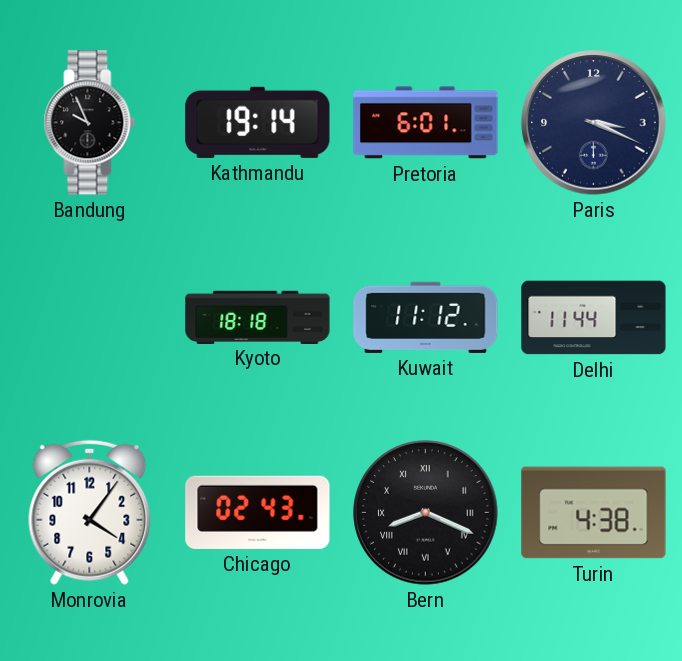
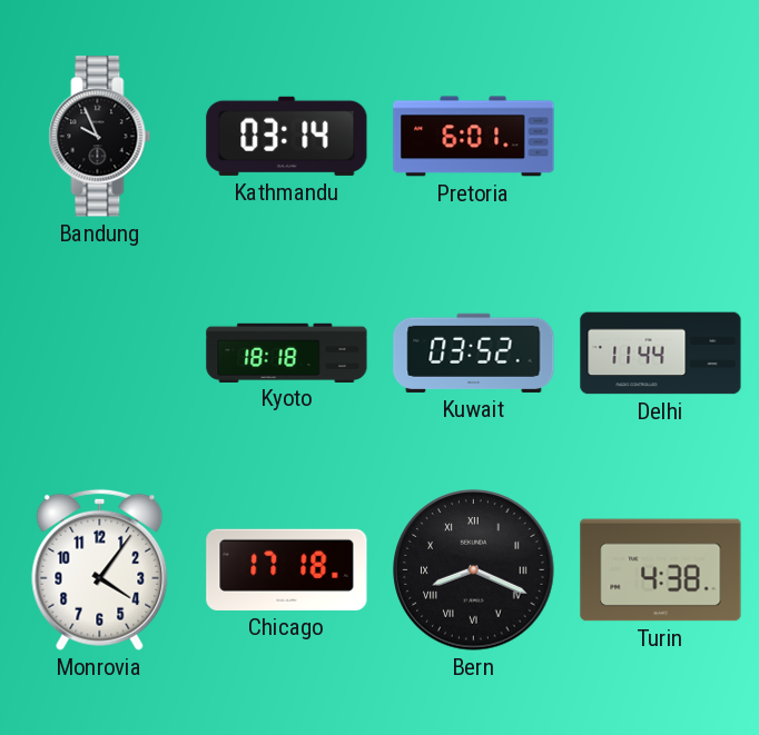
Kathmandu: 19:14 -> 03:14 (287, 136)
Paris: 3:19 -> none (594, 123)
Kuwait: 11:12 -> 03:52 (474, 352)
Chicago: 02:43 -> 17:18 (287, 569)
